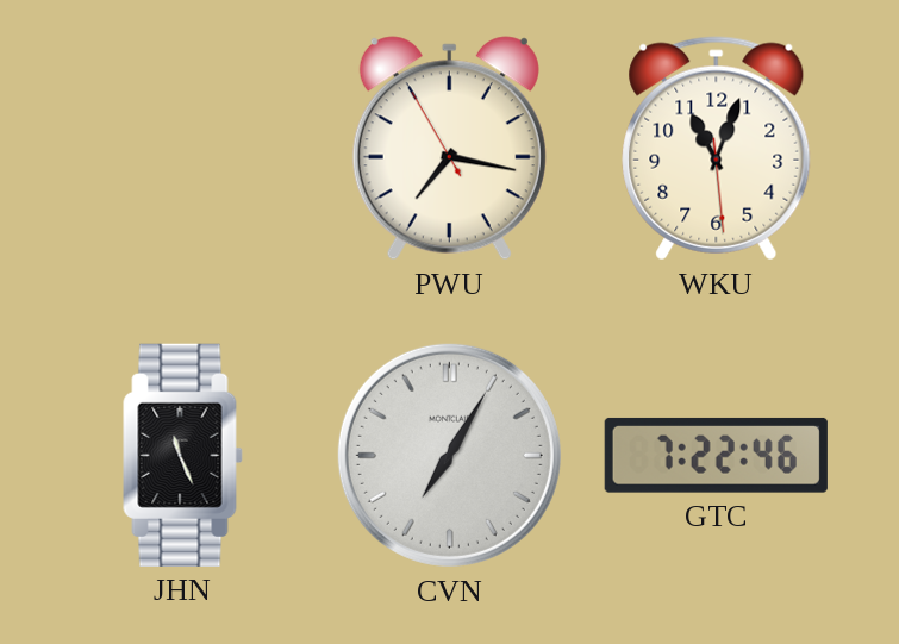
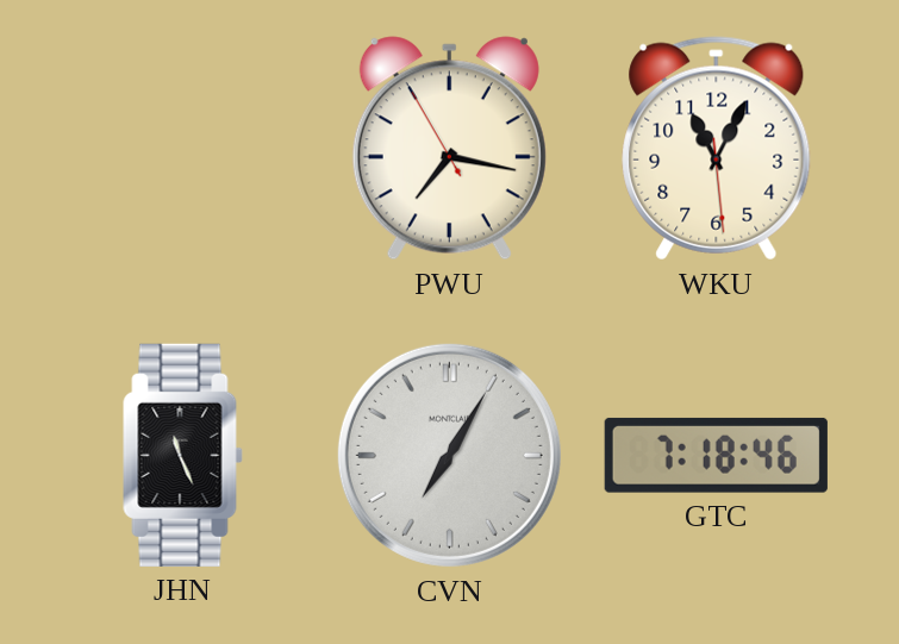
WKU: 11:03 -> 11:04 (717, 149)
GTC: 7:22 -> 7:18 (716, 455)
